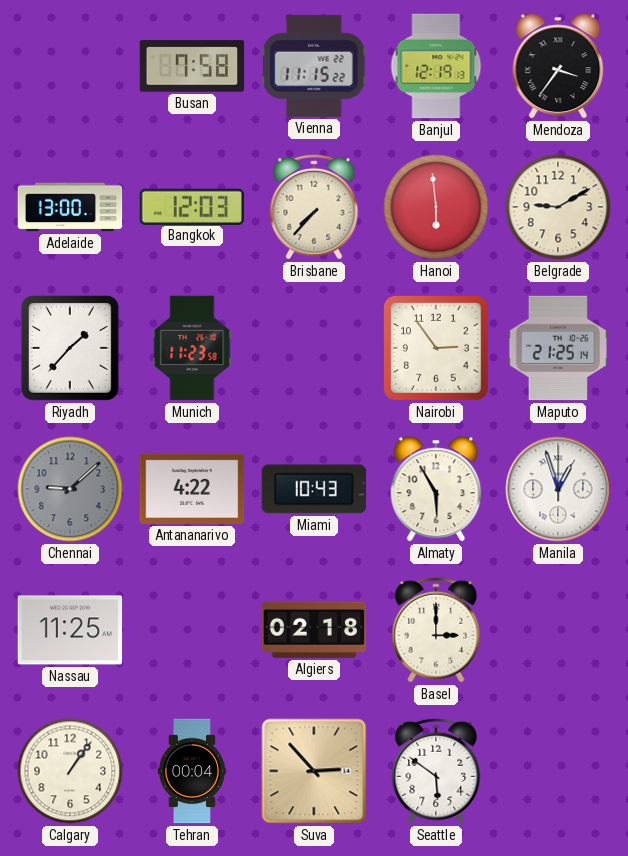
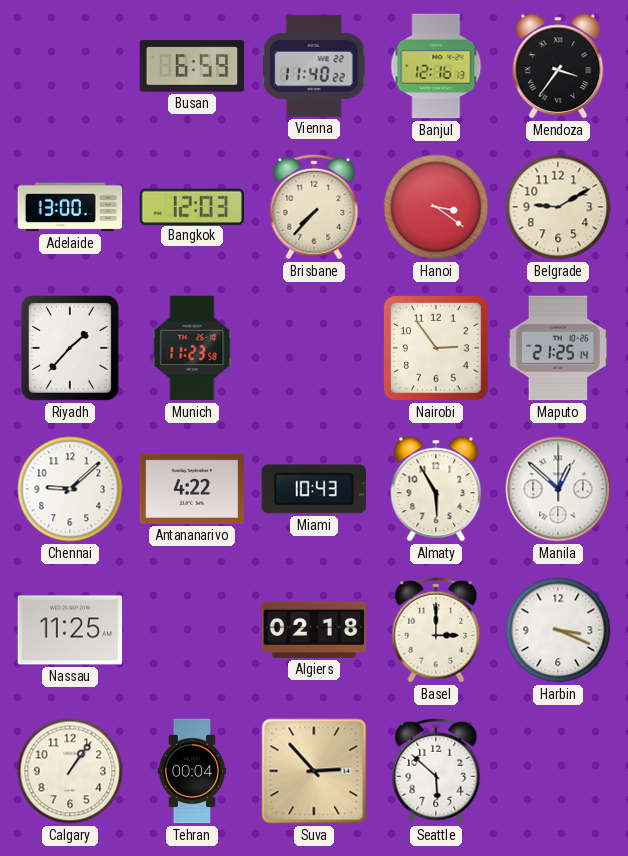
Busan: 7:58 -> 6:59 (192, 66)
Vienna: 11:15 -> 11:40 (315, 66)
Banjul: 12:19 -> 12:16 (436, 66)
Hanoi: 5:59 -> 3:21 (436, 207)
Chennai dial: grey -> white (70, 489)
Manila: 12:57 -> 12:52 (558, 489)
Harbin: none -> 3:19 (558, 630)
Seattle: 5:51 -> 5:52 (436, 771)
